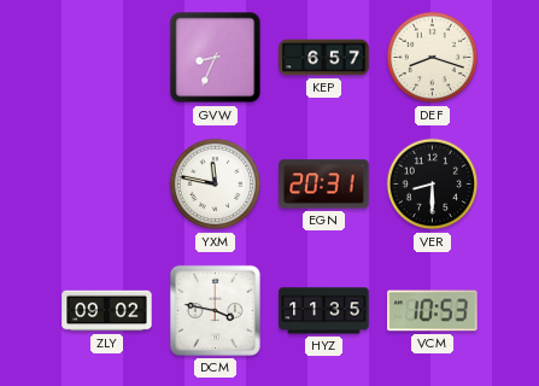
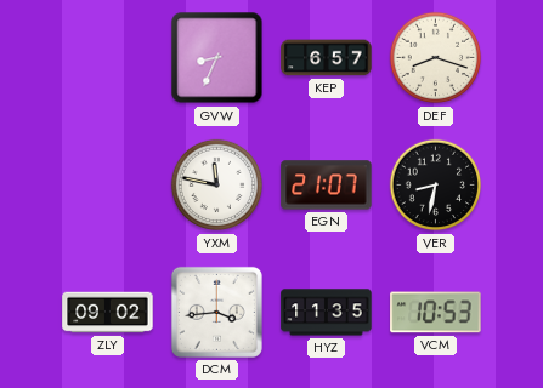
EGN: 20:31 -> 21:07 (327, 186)
VER: 8:30 -> 8:32 (436, 186)
DCM: 3:47 -> 3:44 (216, 312)
